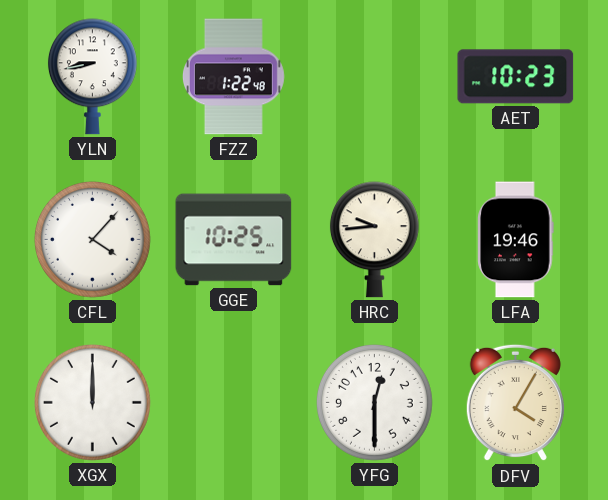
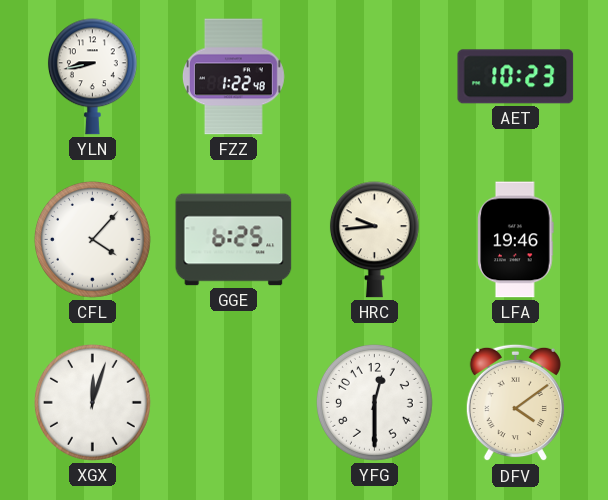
GGE: 10:25 -> 6:25 (234, 240)
XGX: 12:00 -> 12:03 (92, 402)
DFV: 4:05 -> 4:09 (515, 403)
